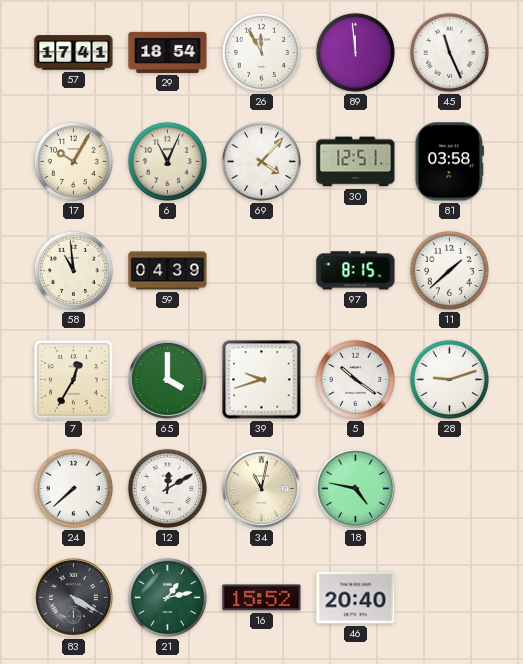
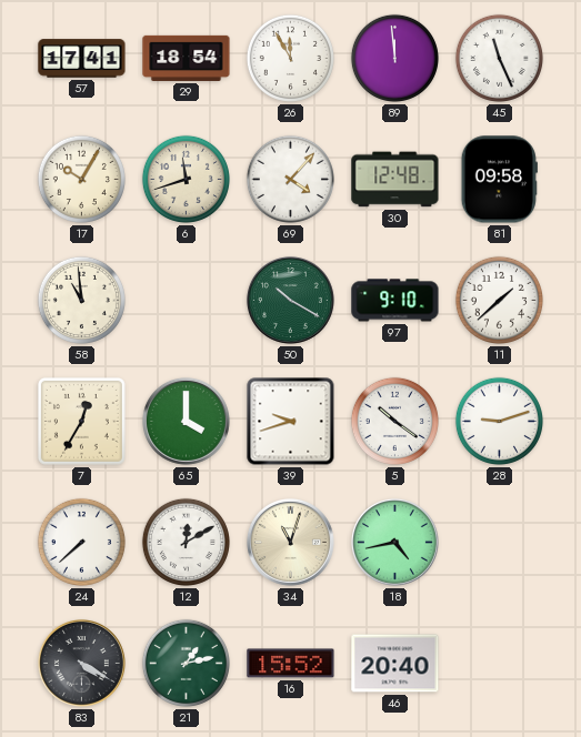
6: 11:04 -> 11:42 (186, 179)
30: 12:51 -> 12:48 (395, 180)
81: 03:58 -> 09:58 (499, 180)
59: 04:39 -> none (168, 271)
50: none -> 10:20 (291, 301)
97: 8:15 -> 9:10 (395, 301)
34: 11:02 -> 11:03 (291, 543)
18: 4:47 -> 4:43 (395, 543)
